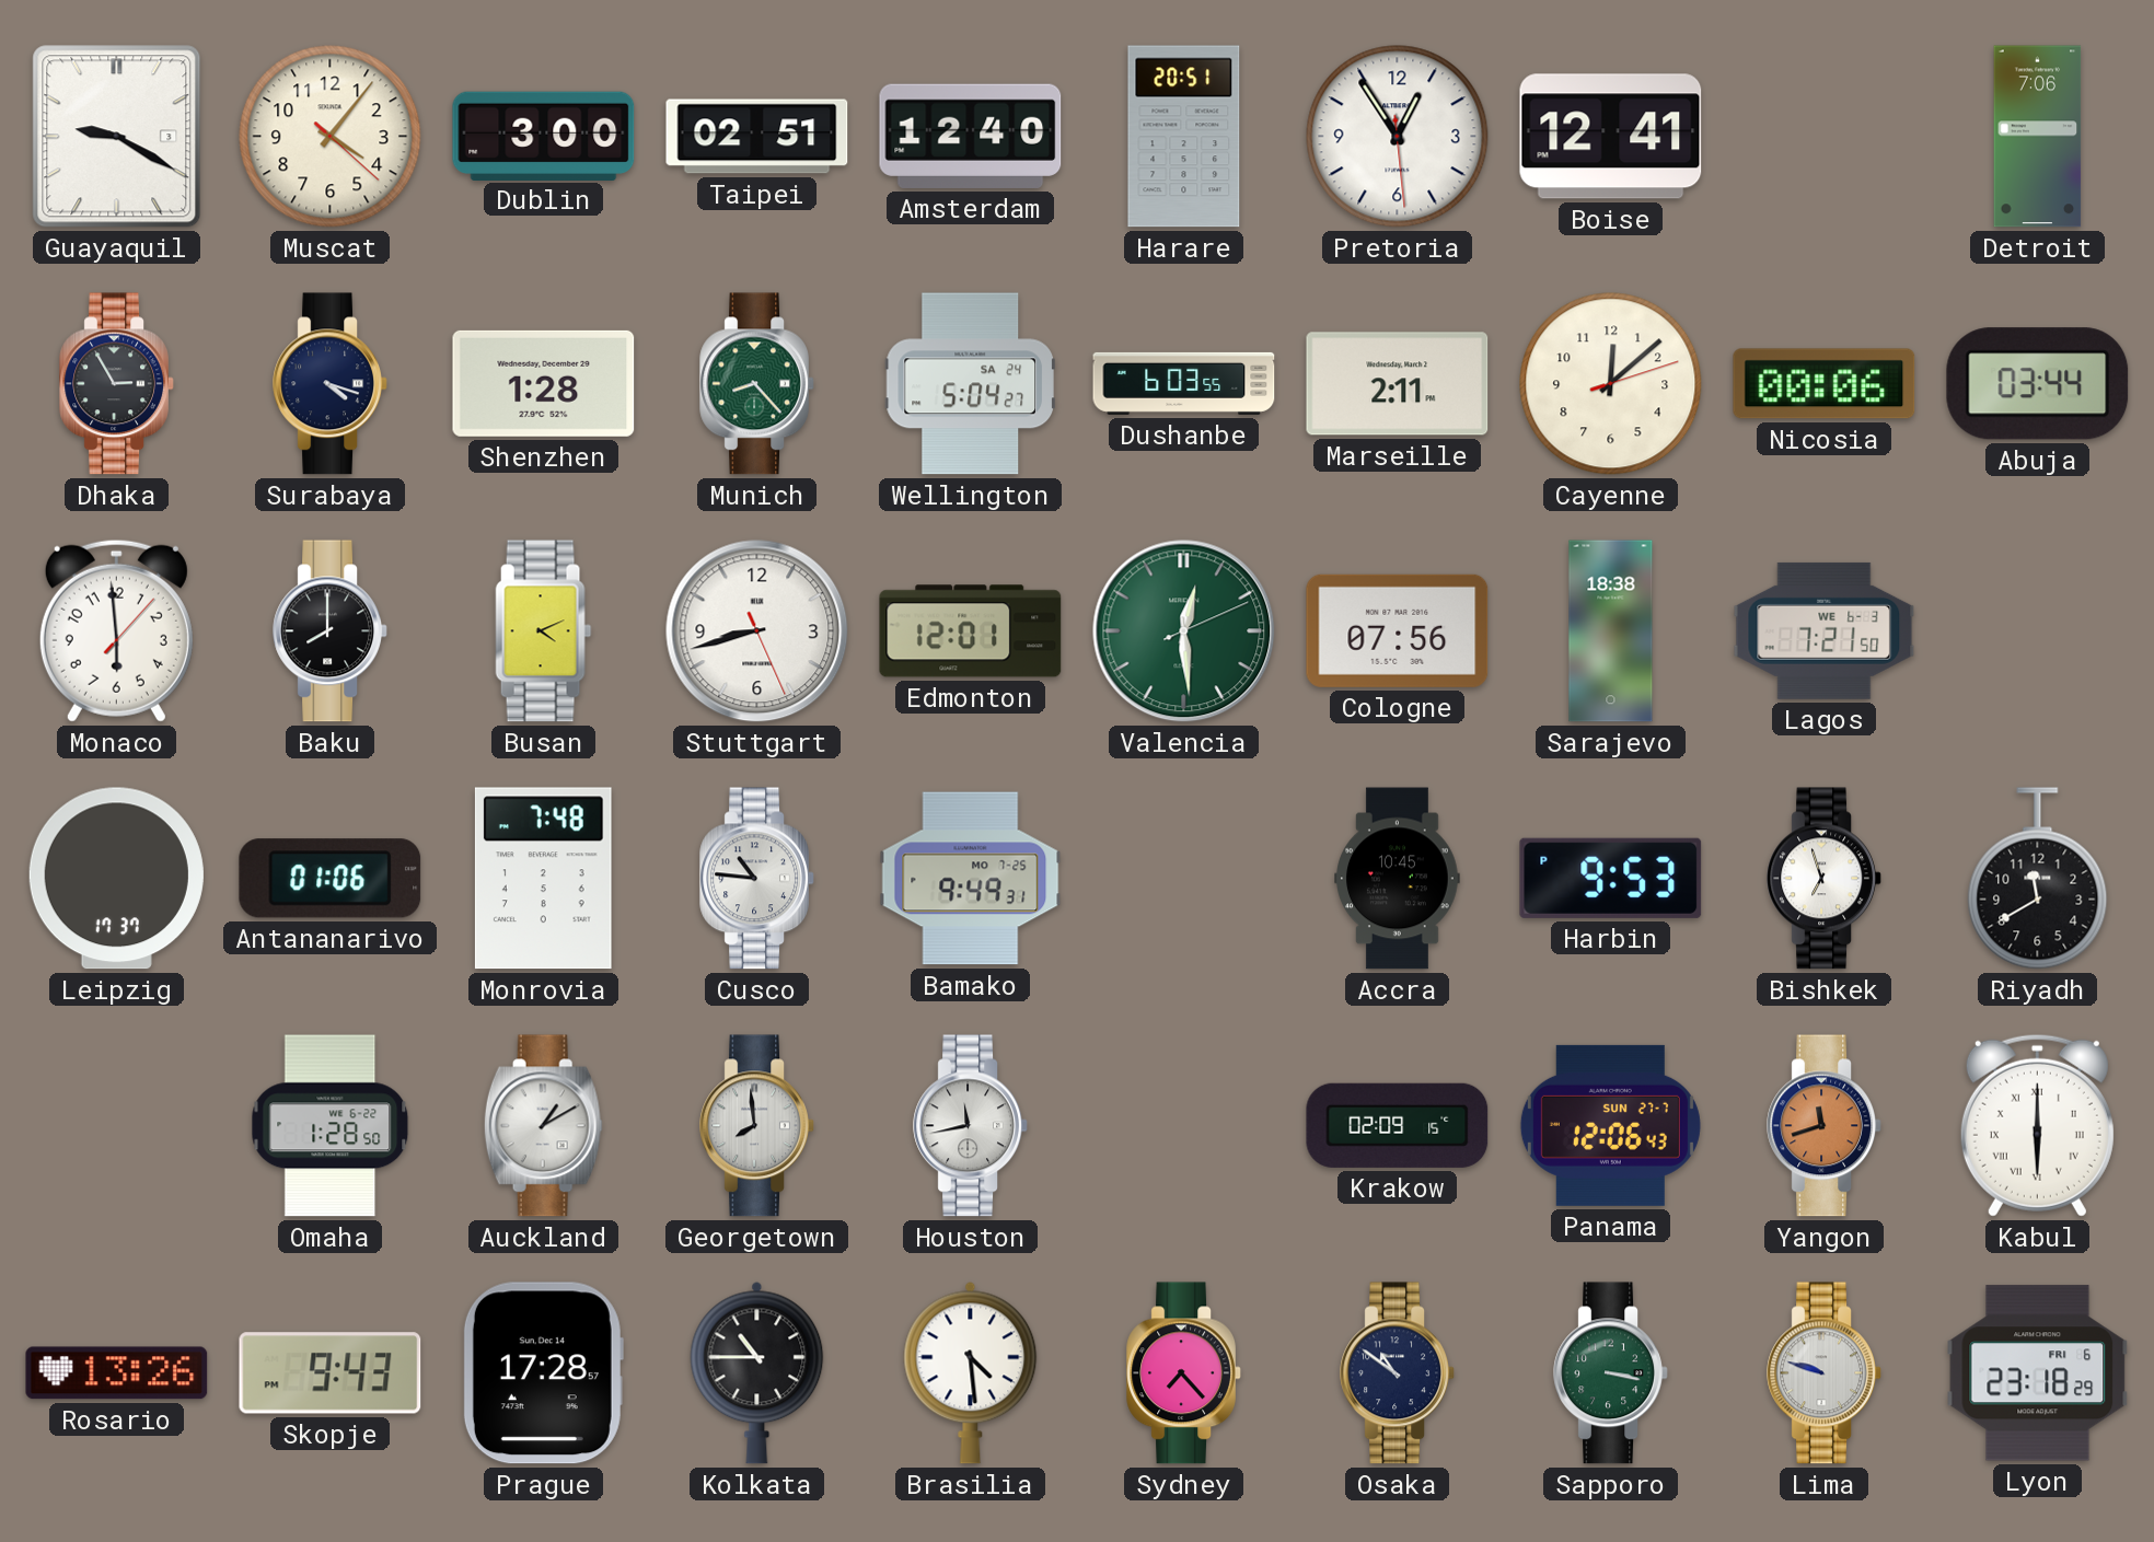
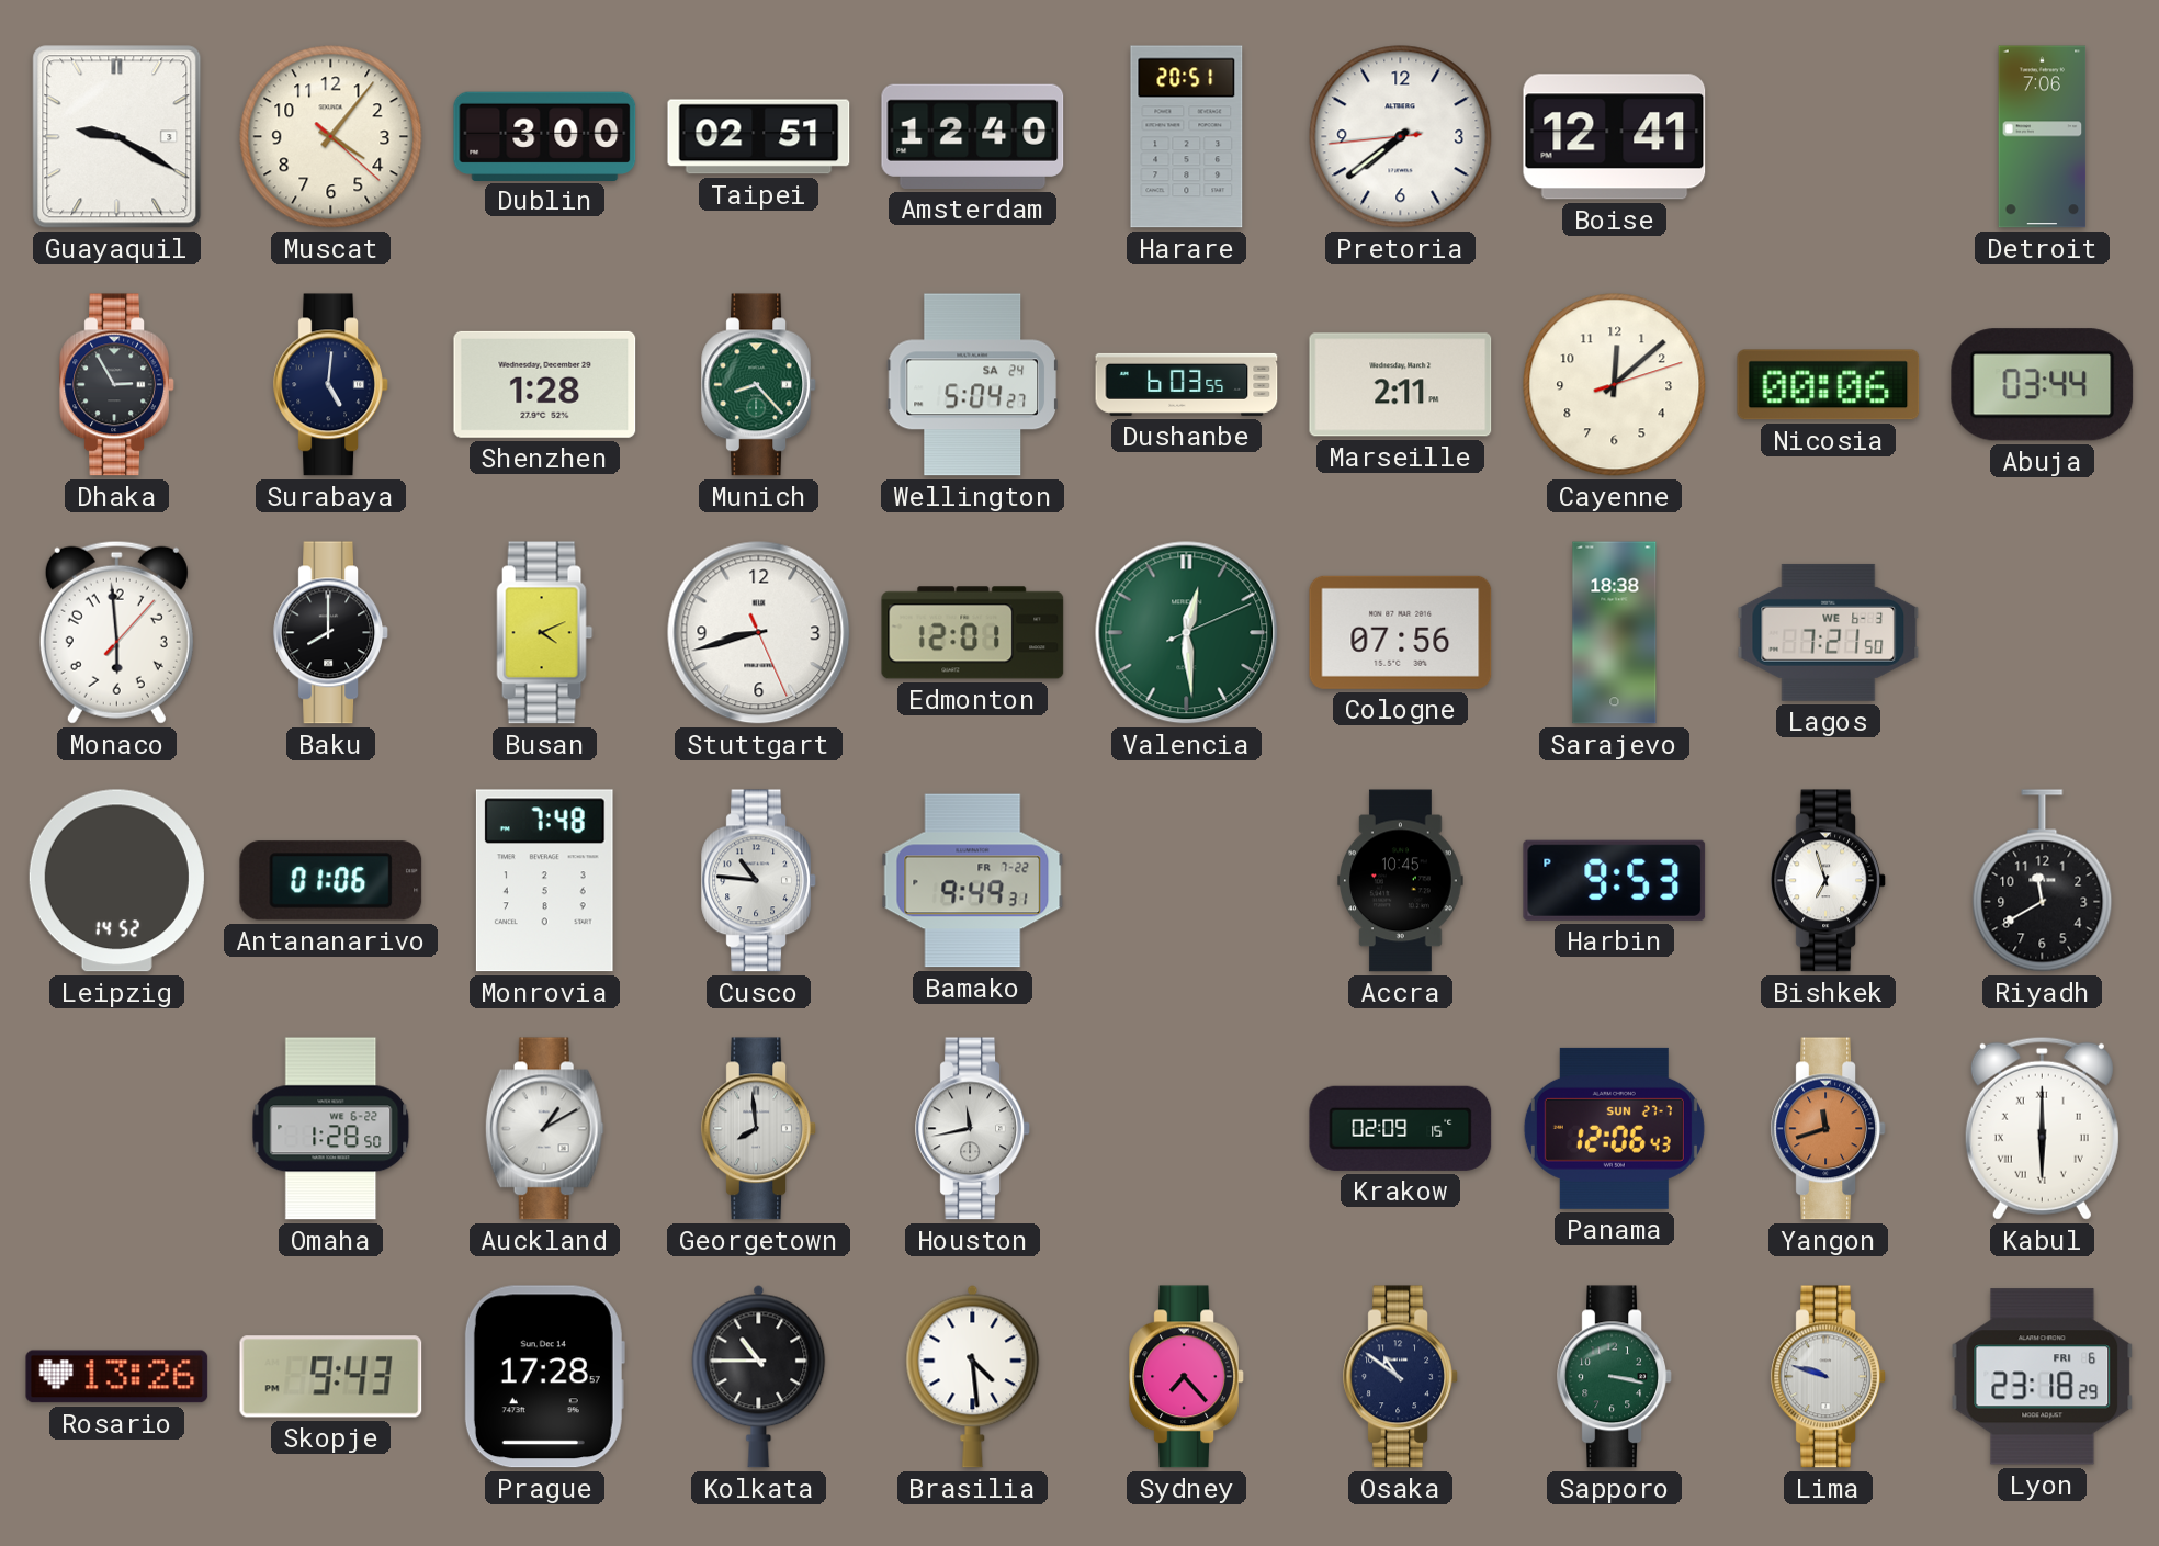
Pretoria: 12:54 -> 7:38 (1401, 137)
Surabaya: 4:18 -> 5:01 (331, 385)
Leipzig: 17:37 -> 14:52 (116, 881)
Bamako date: MO 7-25 -> FR 7-22 (973, 881)
